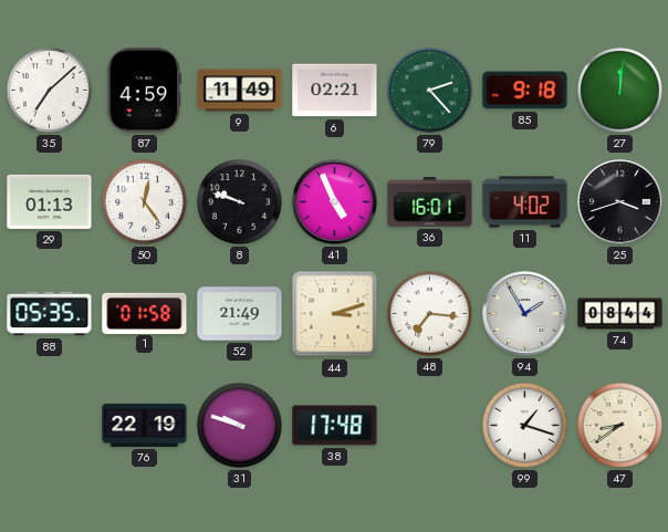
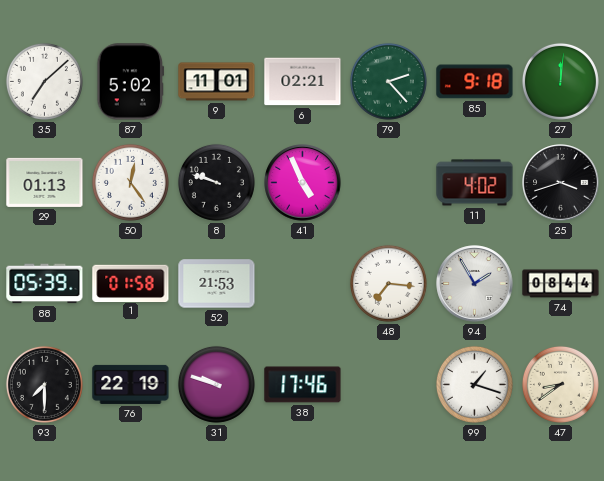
87: 4:59 -> 5:02 (131, 82)
9: 11:49 -> 11:01 (217, 82)
36: 16:01 -> none (430, 202)
88: 05:35 -> 05:39 (45, 284)
52: 21:49 -> 21:53 (217, 284)
44: 3:12 -> none (335, 314)
93: none -> 7:30 (44, 384)
38: 17:48 -> 17:46 (303, 385)
